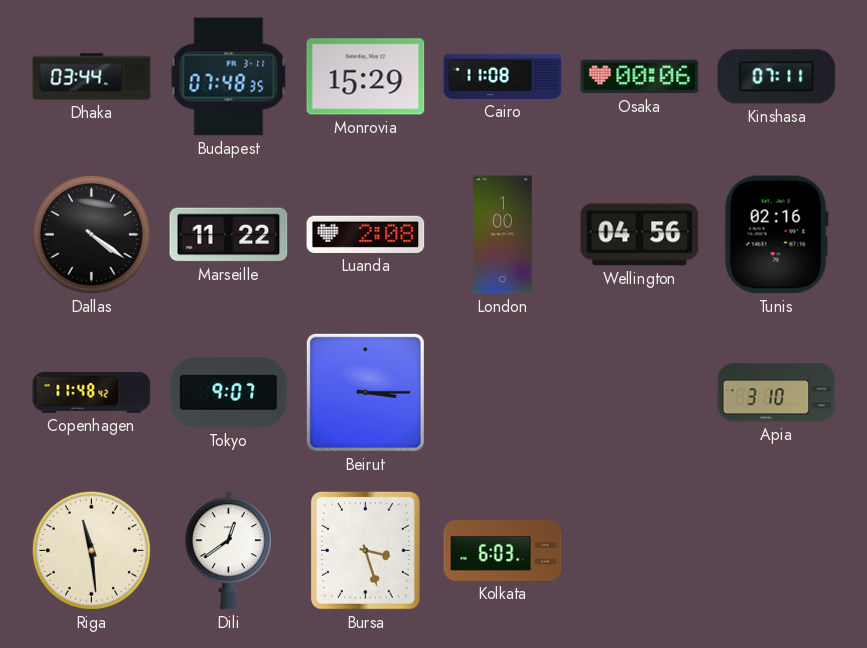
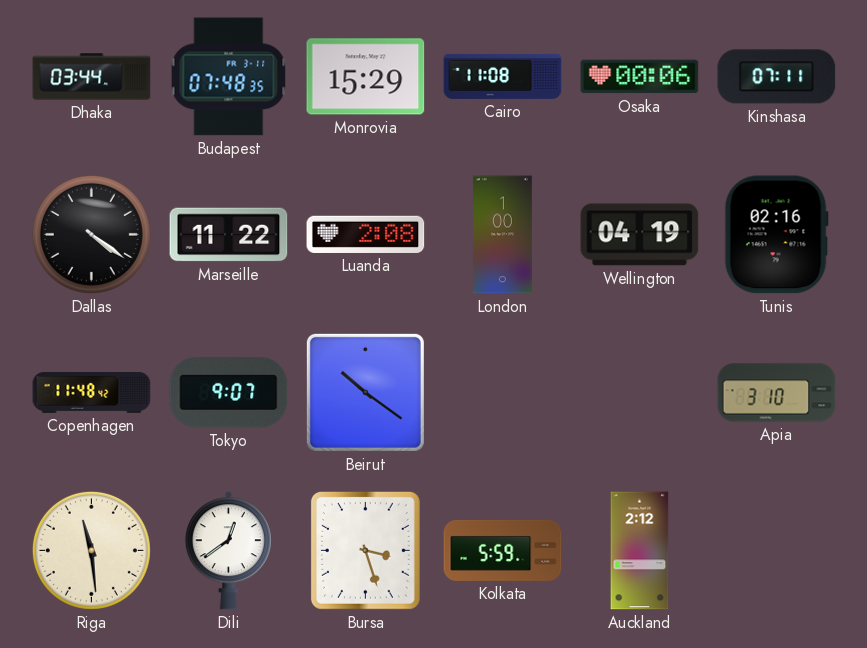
Wellington: 04:56 -> 04:19 (640, 235)
Beirut: 3:15 -> 10:21 (365, 392)
Kolkata: 6:03 -> 5:59 (503, 550)
Auckland: none -> 2:12 (640, 551)
